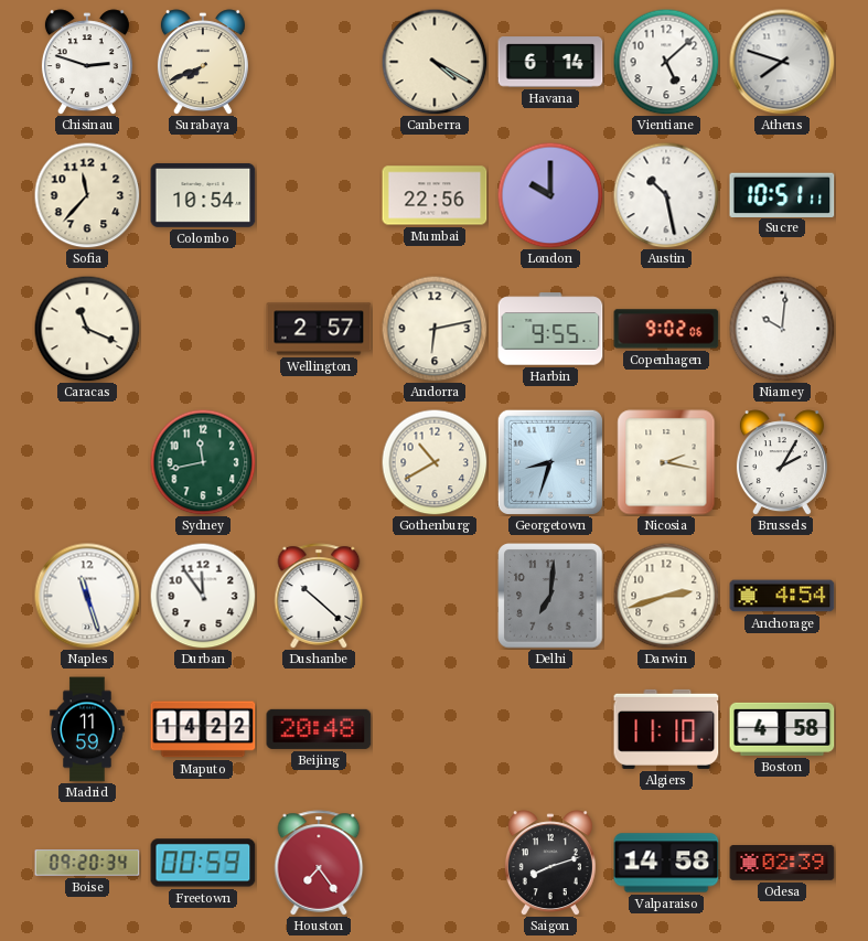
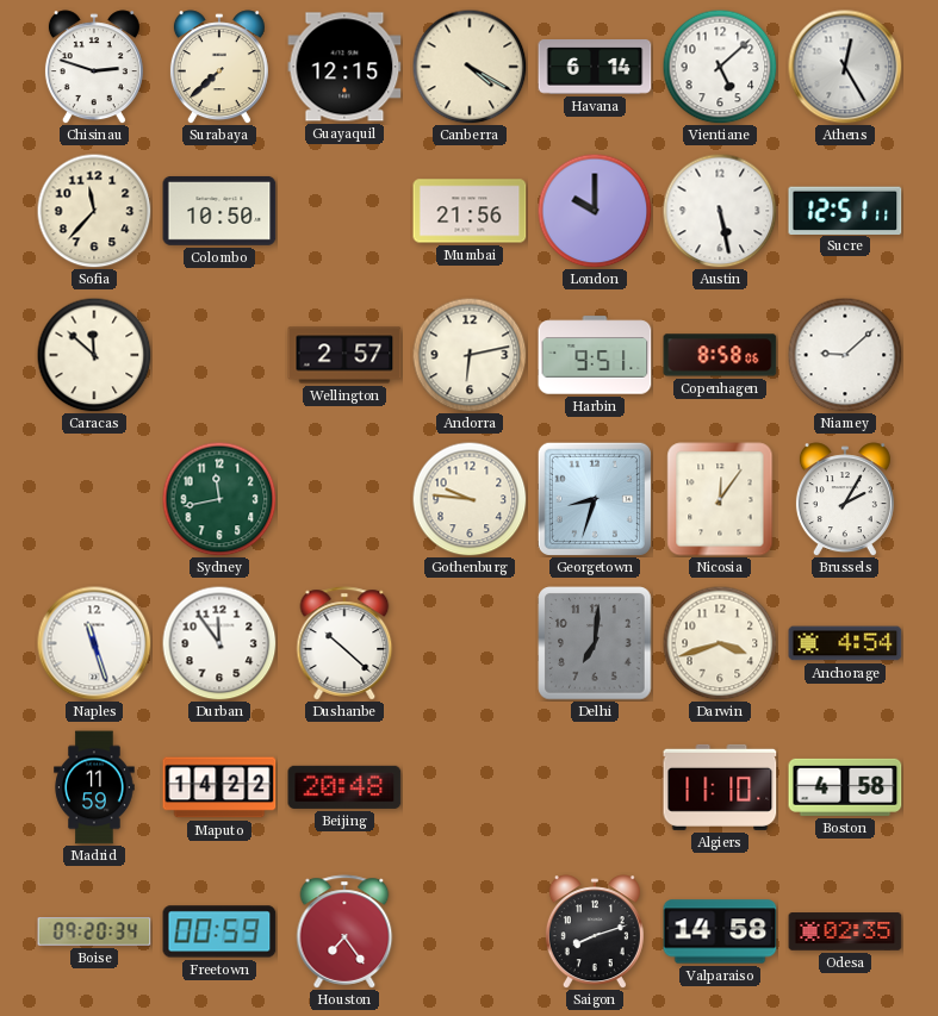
Surabaya: 7:41 -> 7:38 (219, 67)
Guayaquil: none -> 12:15 (344, 67)
Athens: 7:48 -> 12:25 (845, 67)
Colombo: 10:54 -> 10:50 (219, 211)
Mumbai: 22:56 -> 21:56 (470, 211)
Austin: 10:28 -> 5:28 (720, 211)
Sucre: 10:51 -> 12:51 (845, 210)
Caracas: 11:19 -> 11:52 (94, 355)
Harbin: 9:55 -> 9:51 (595, 355)
Copenhagen: 9:02 -> 8:58 (720, 355)
Niamey: 10:01 -> 9:08 (845, 355)
Gothenburg: 10:40 -> 9:46 (470, 499)
Nicosia: 2:17 -> 12:06 (720, 499)
Darwin: 2:42 -> 3:42 (720, 643)
Odesa: 02:39 -> 02:35 (845, 931)
